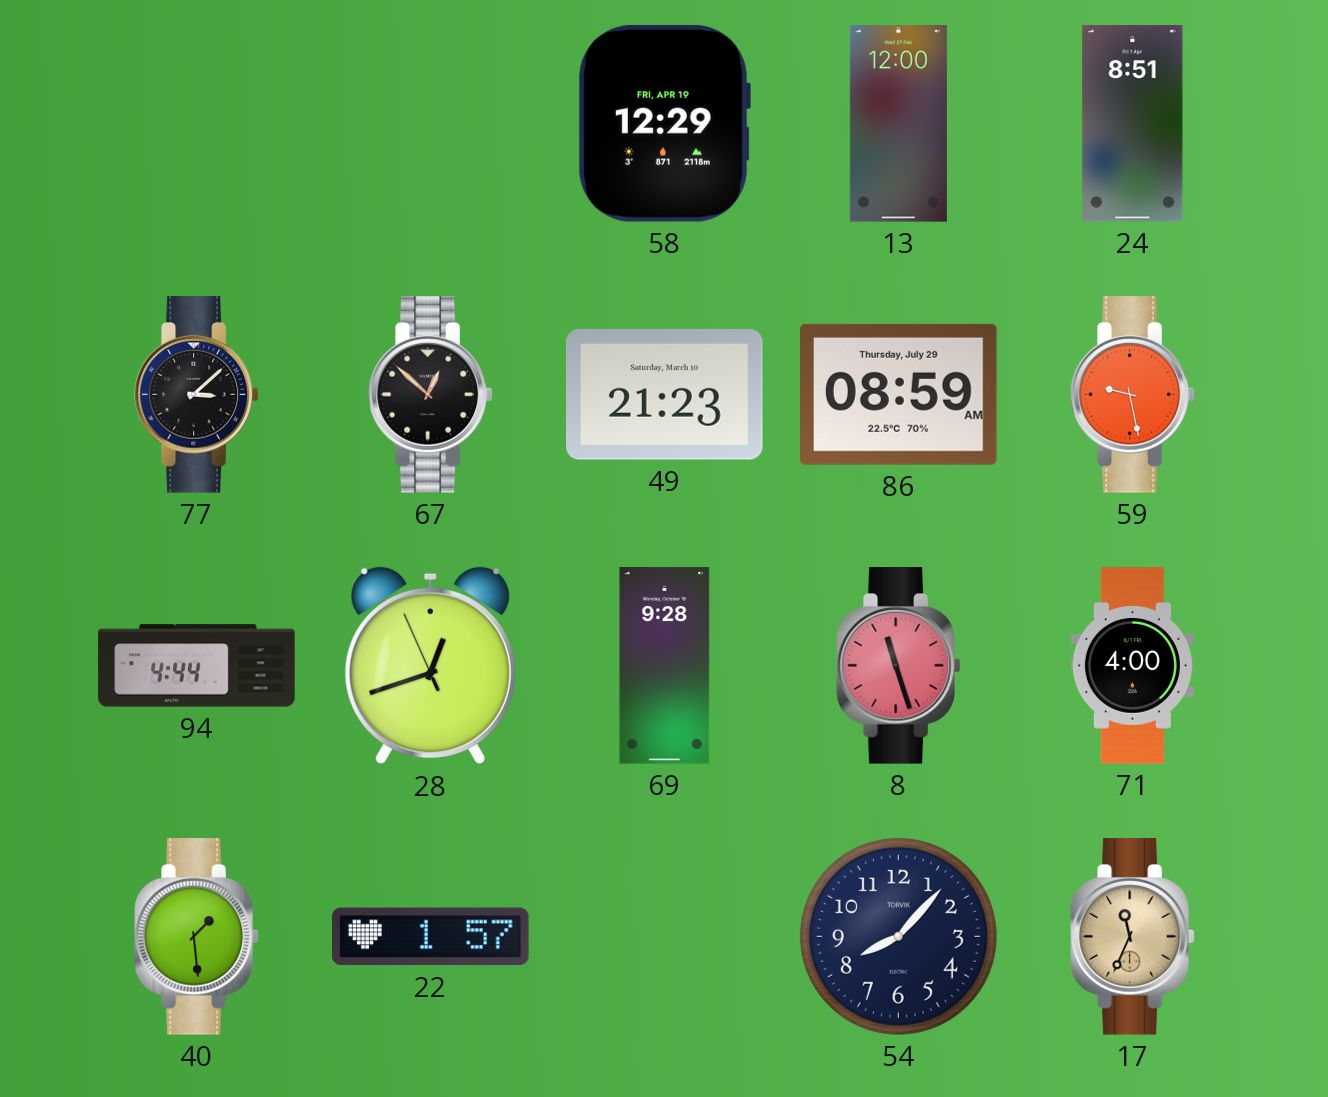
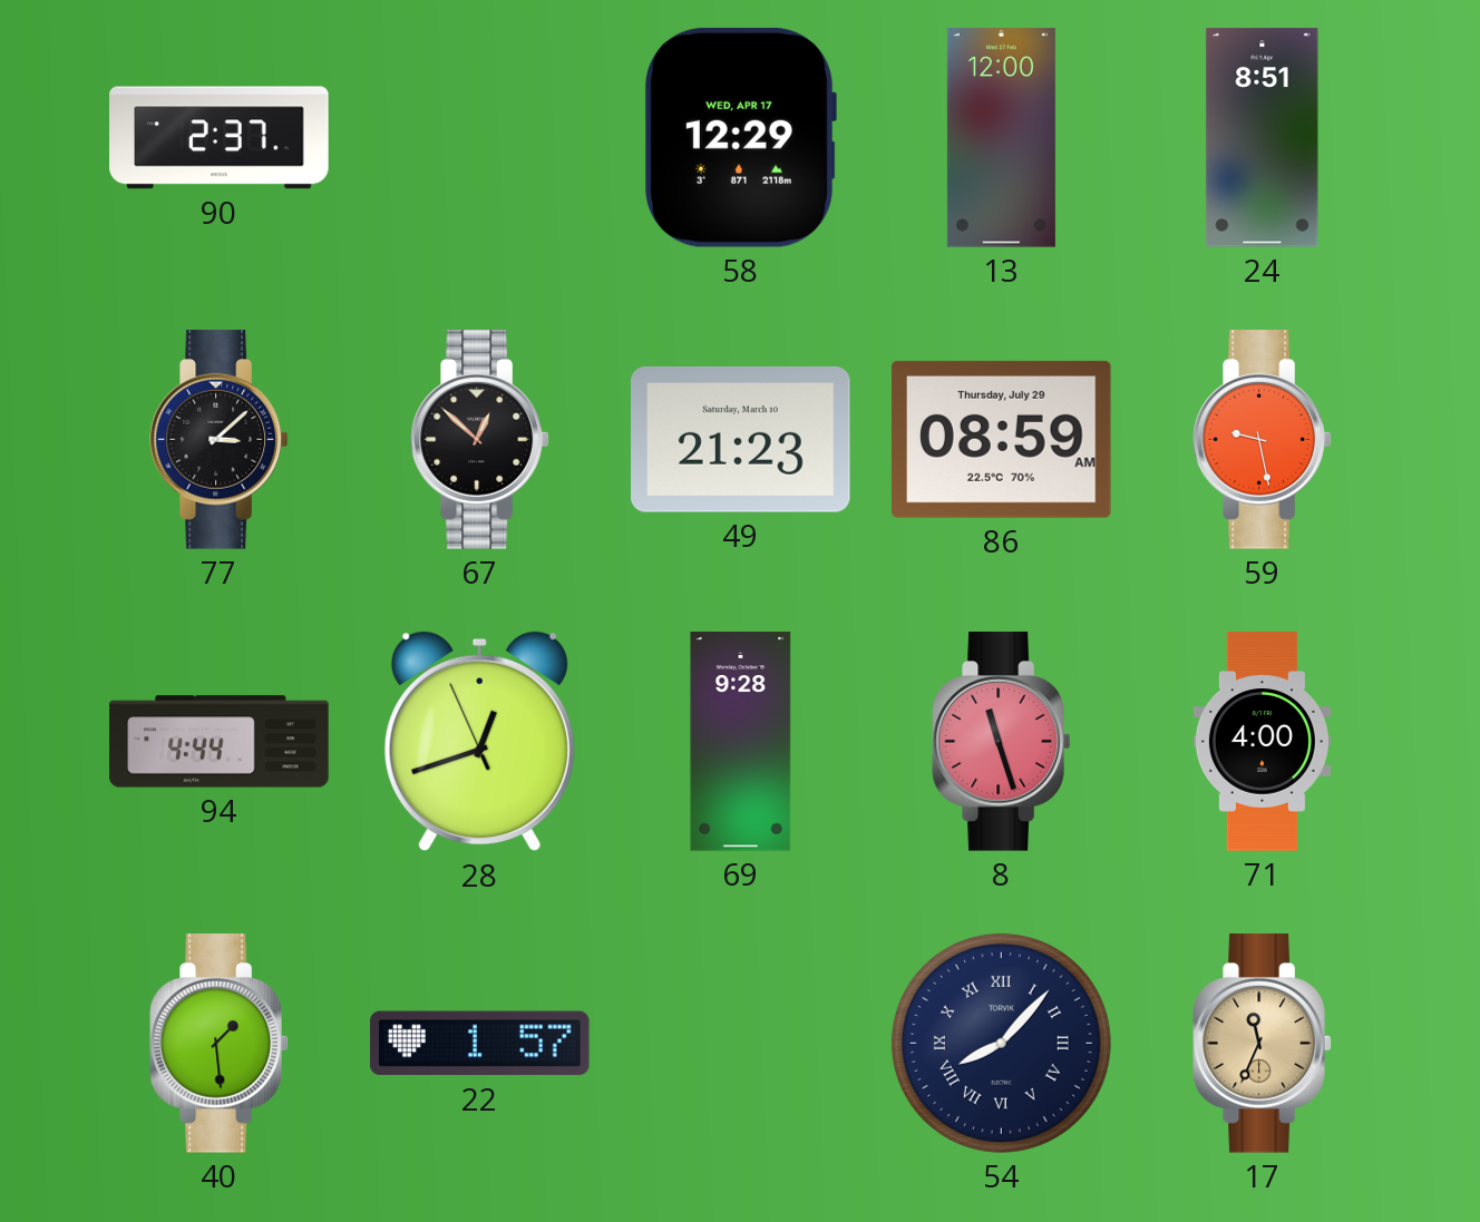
90: none -> 2:37 (220, 138)
58 date: FRI, APR 19 -> WED, APR 17 (740, 137)
54 numerals: Arabic -> Roman (1001, 1043)
